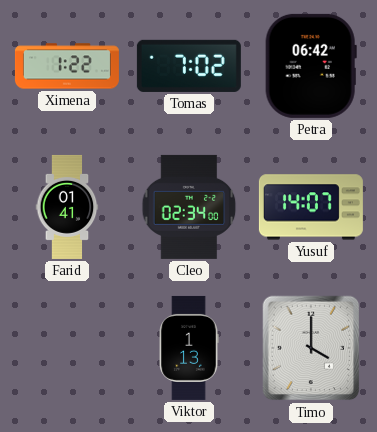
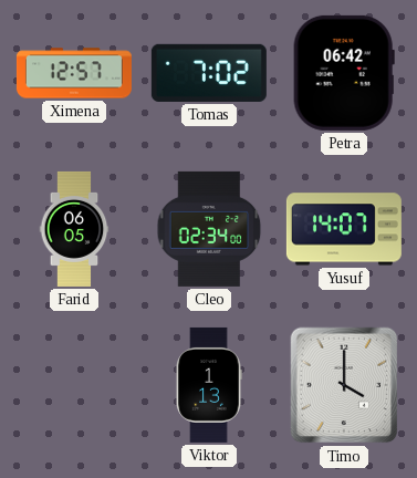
Ximena: 1:22 -> 12:57 (74, 73)
Farid: 01:41 -> 06:05 (74, 229)
